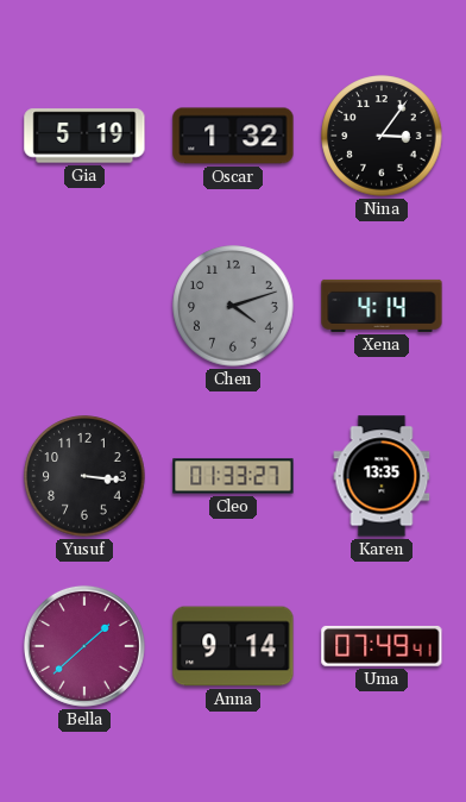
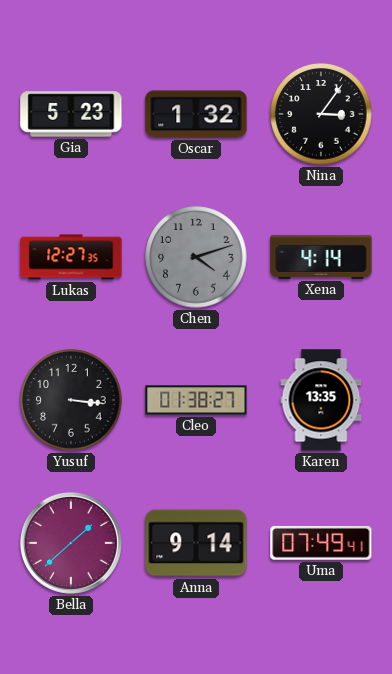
Gia: 5:19 -> 5:23 (71, 114)
Lukas: none -> 12:27 (71, 257)
Cleo: 01:33 -> 01:38 (196, 400)
